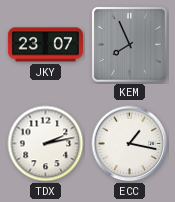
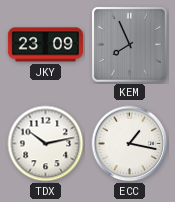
JKY: 23:07 -> 23:09 (45, 45)
TDX: 2:13 -> 10:13 (46, 144)
